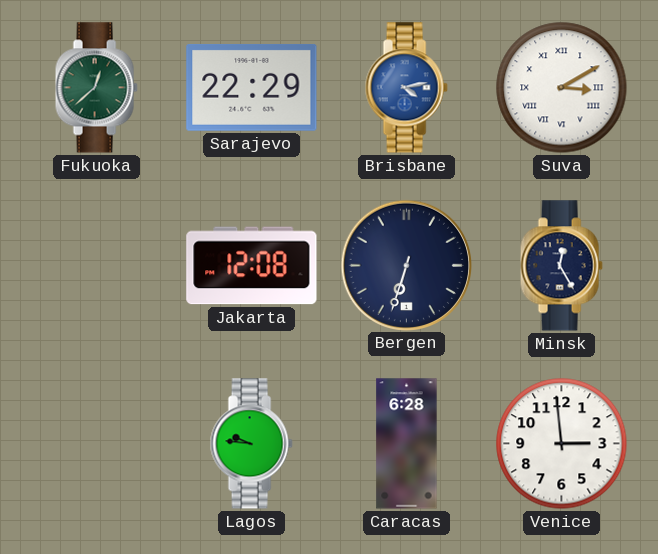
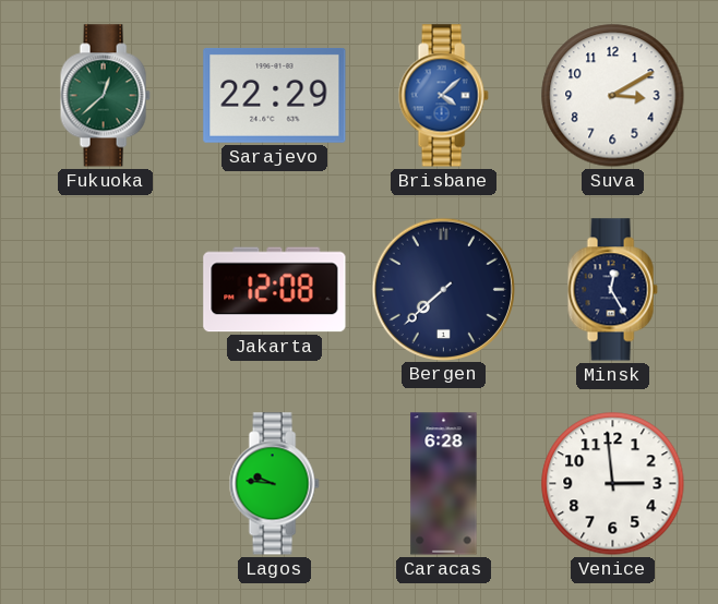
Brisbane: 4:13 -> 4:08 (443, 96)
Suva numerals: Roman -> Arabic (613, 96)
Bergen: 6:33 -> 7:38 (443, 289)
